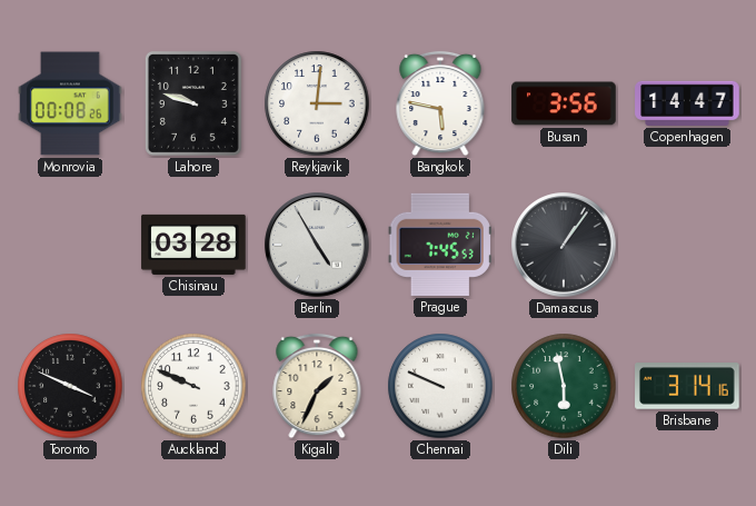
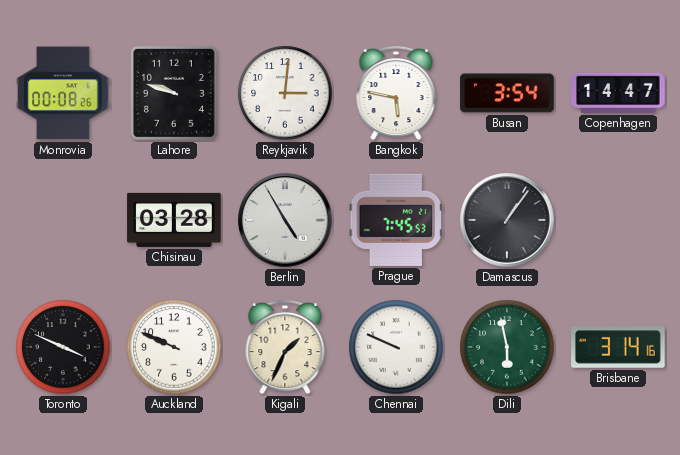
Busan: 3:56 -> 3:54 (507, 93)
